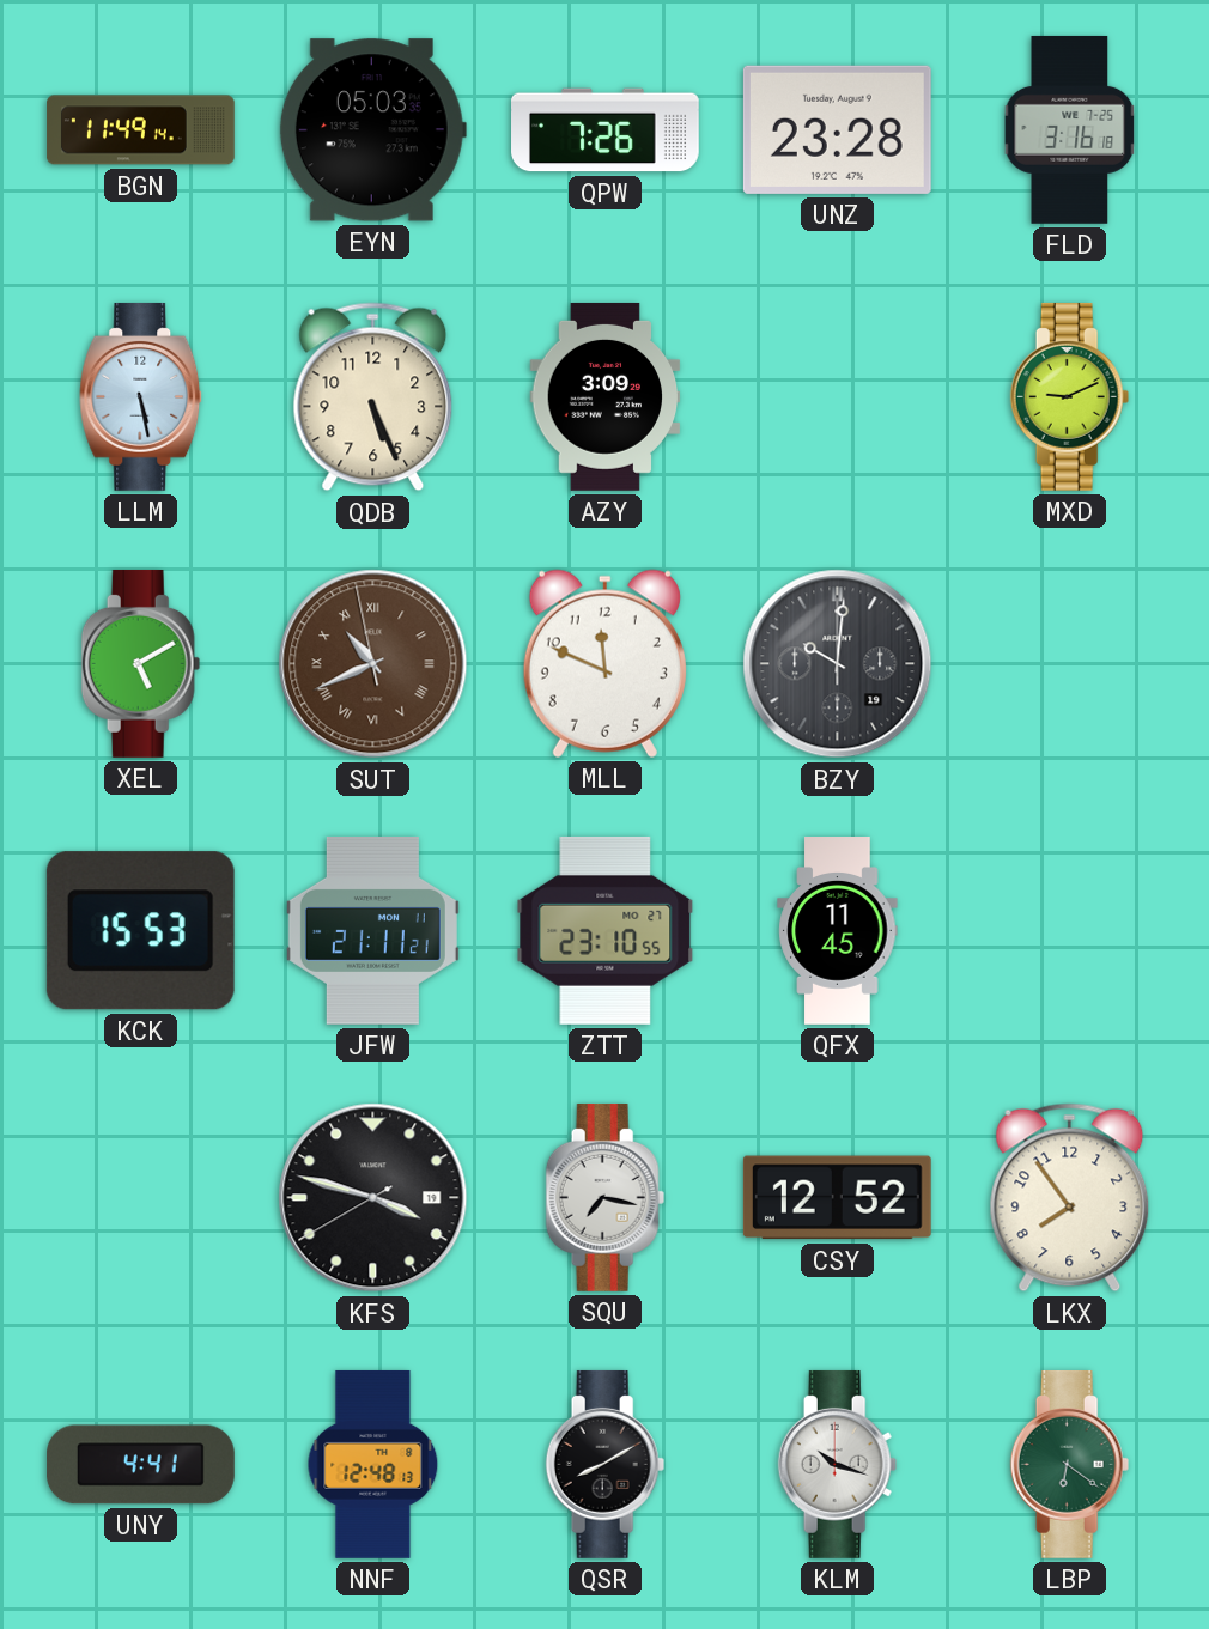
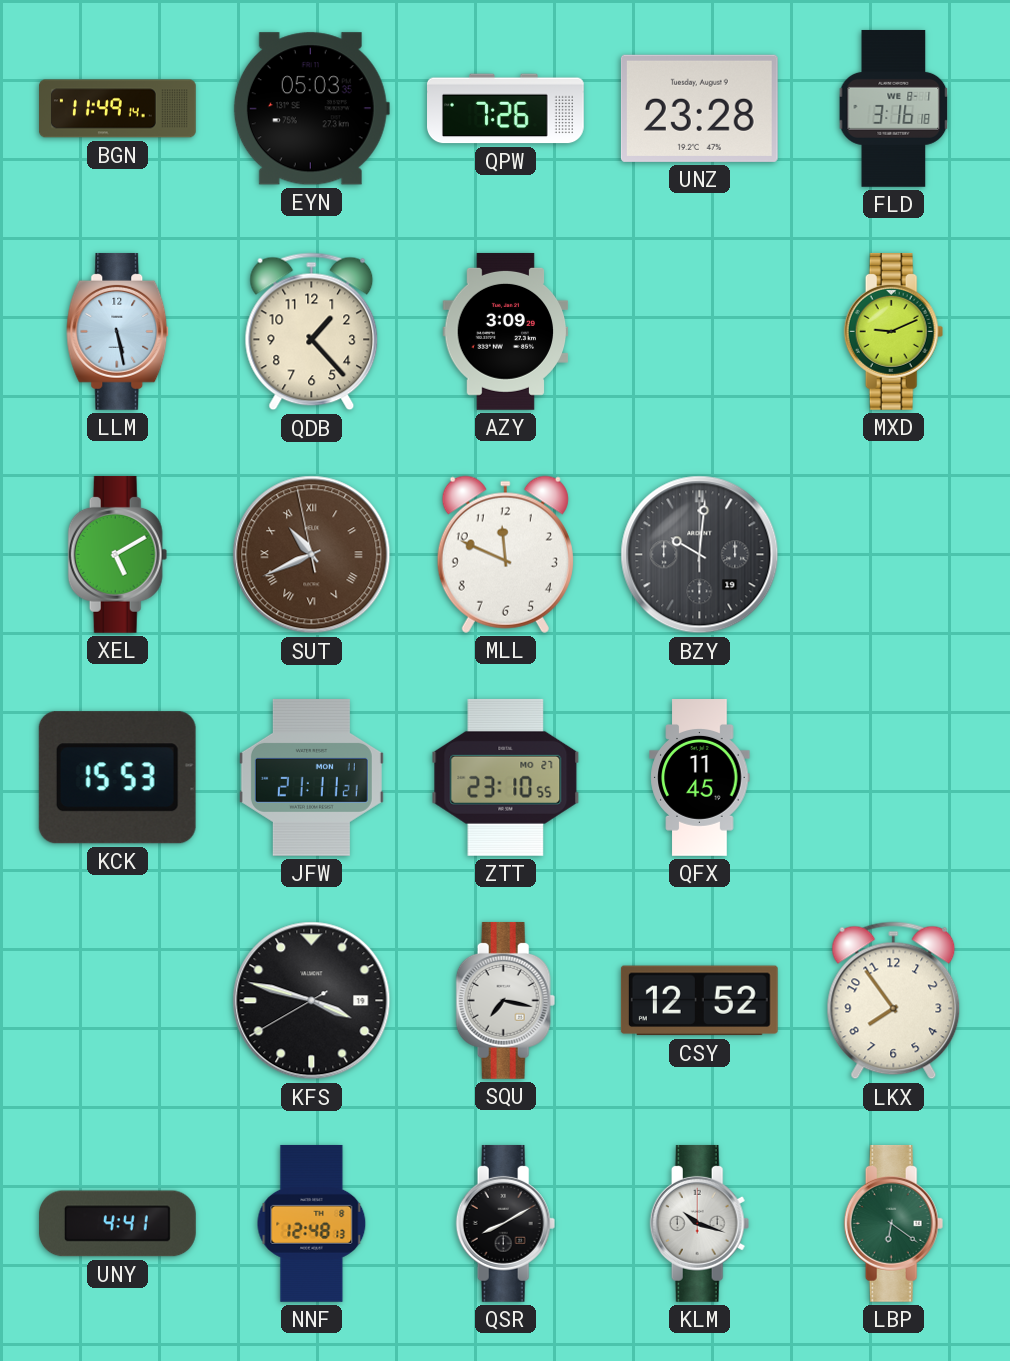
FLD date: WE 7-25 -> WE 8-1 (894, 108)
QDB: 5:26 -> 1:23 (312, 332)
